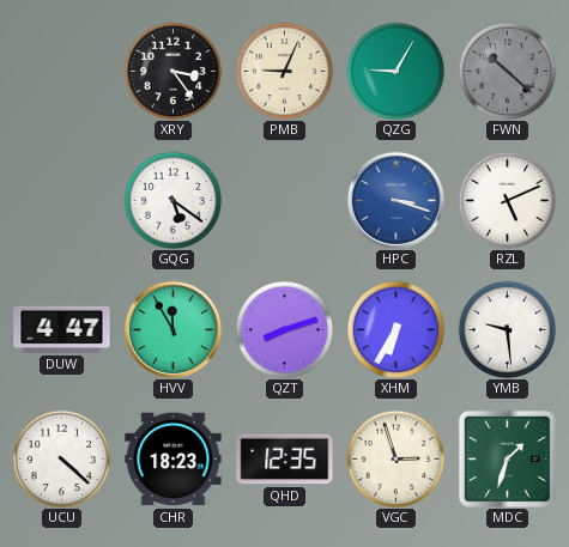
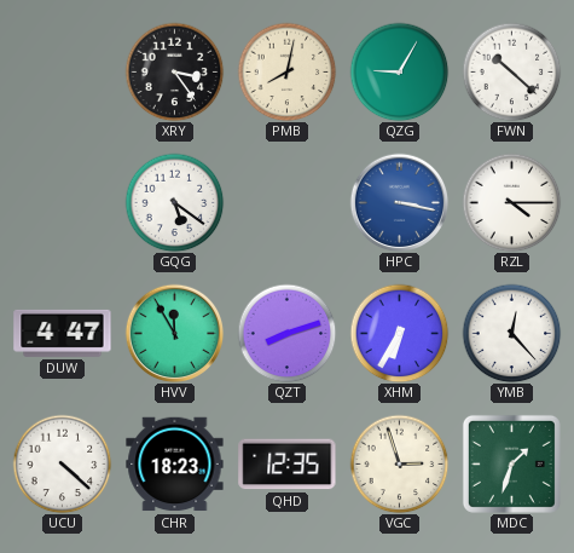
PMB: 9:04 -> 8:02 (286, 71)
FWN dial: grey -> white (511, 71)
HPC: 3:18 -> 3:17 (399, 202)
RZL: 5:11 -> 4:15 (511, 202)
YMB: 9:29 -> 12:23 (511, 333)
